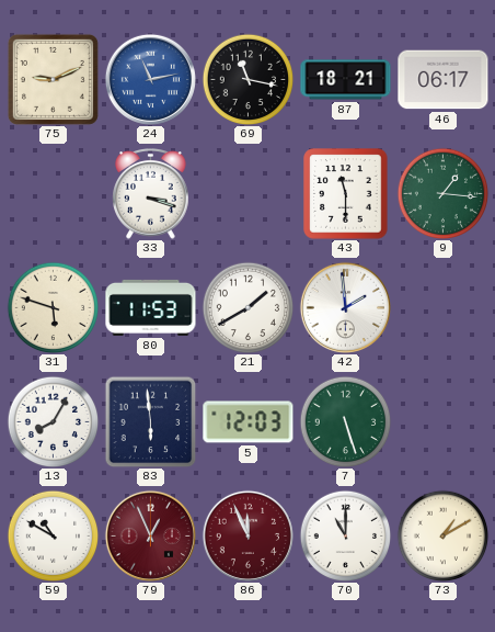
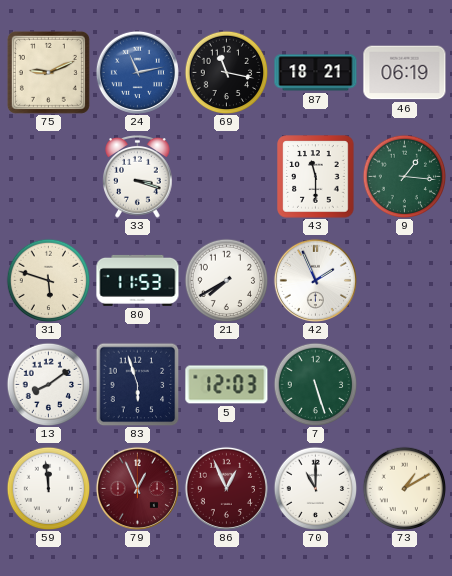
46: 06:17 -> 06:19 (405, 73)
21: 1:40 -> 7:40 (226, 280)
42: 1:59 -> 1:56 (315, 280)
13: 8:05 -> 8:09 (48, 384)
83: 5:59 -> 5:57 (137, 384)
59: 10:50 -> 11:59 (48, 488)
86: 11:56 -> 12:56 (226, 488)
